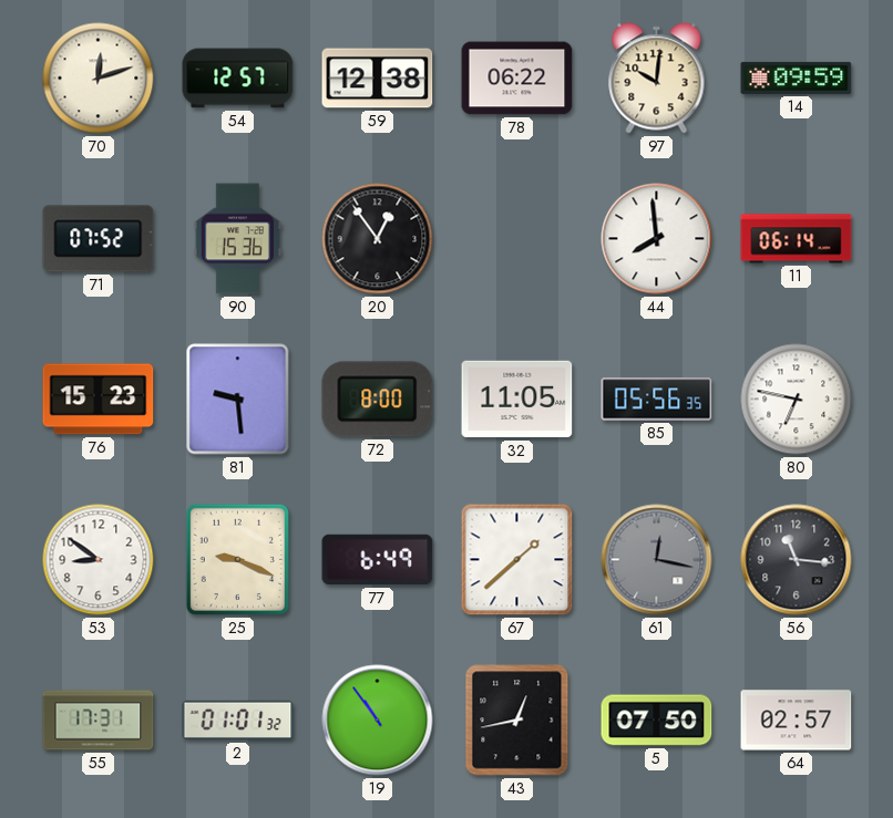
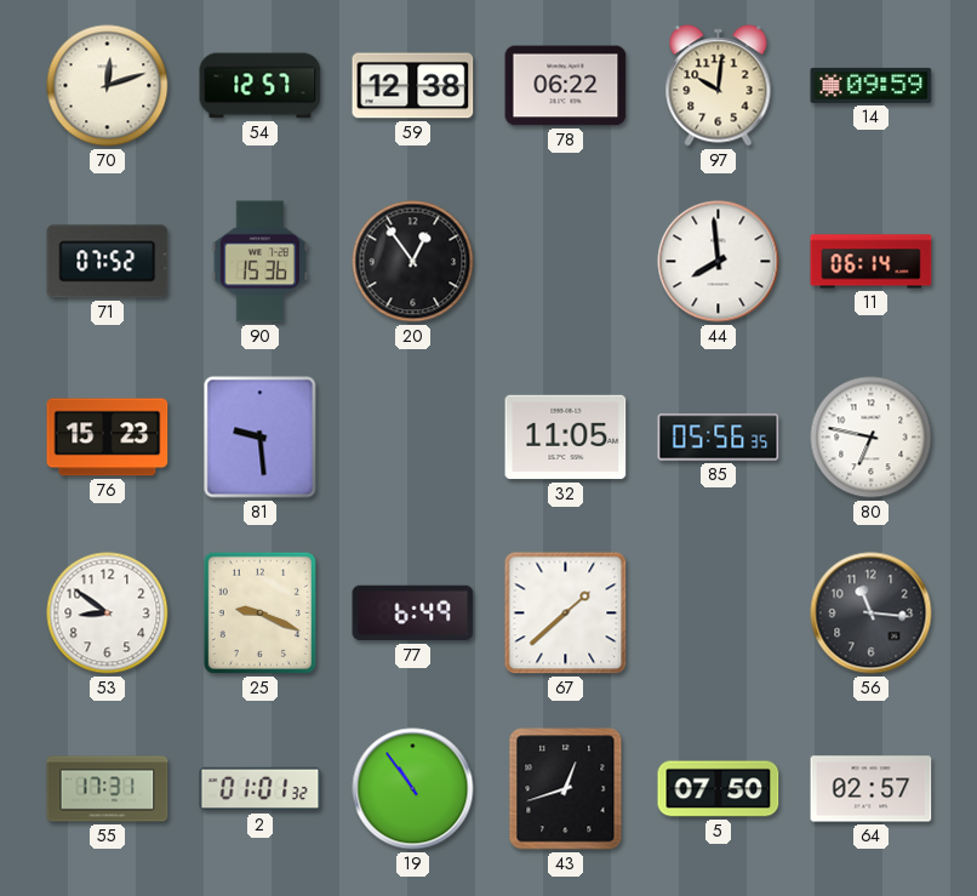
72: 8:00 -> none (378, 400)
61: 12:17 -> none (657, 560)
43: 12:43 -> 12:42 (566, 789)
